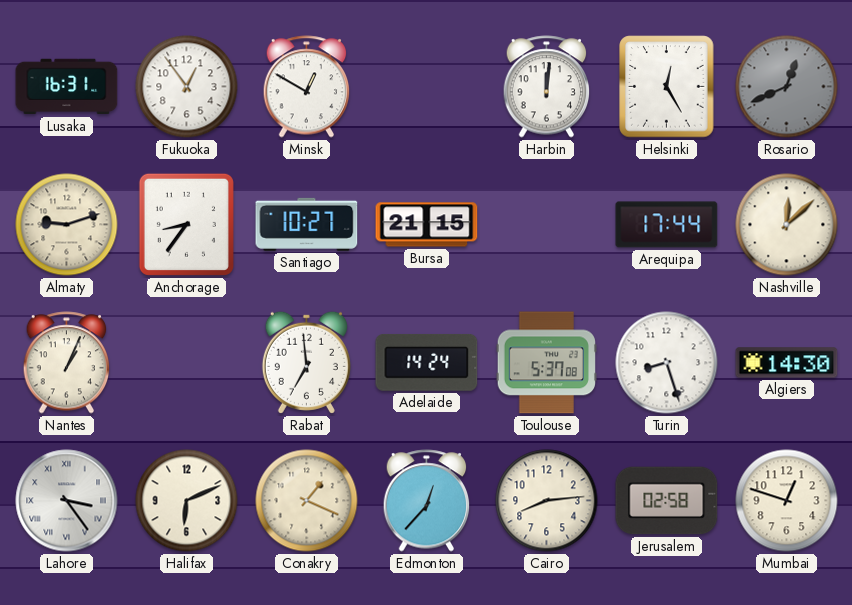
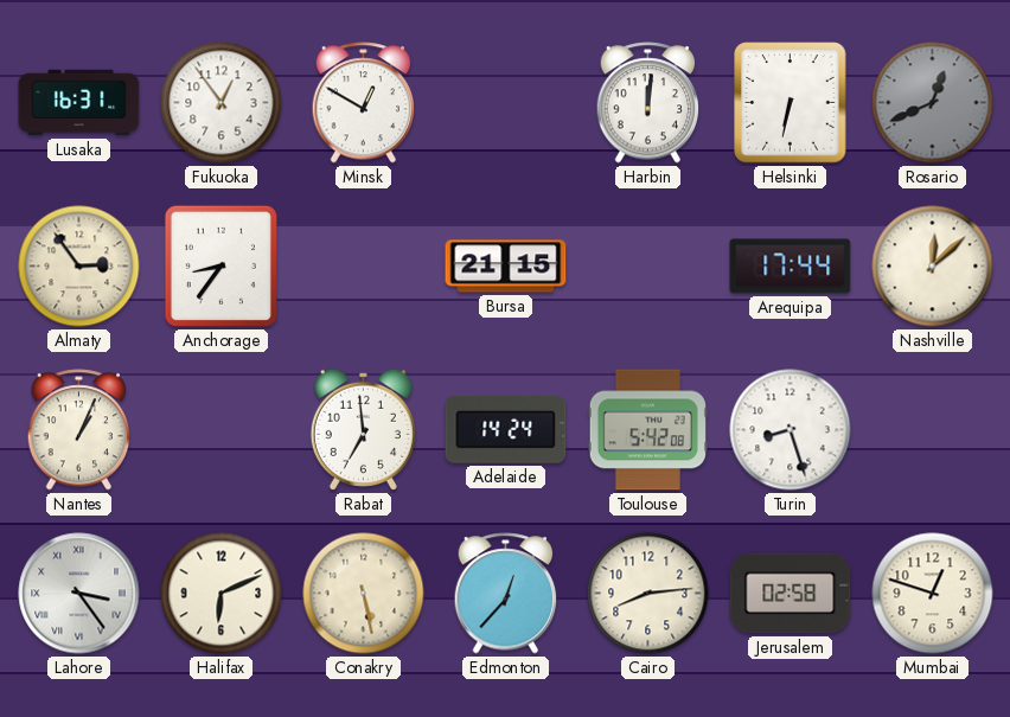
Helsinki: 12:25 -> 6:32 (791, 103)
Almaty: 9:12 -> 2:54 (79, 267)
Santiago: 10:27 -> none (307, 224)
Toulouse: 5:37 -> 5:42 (647, 430)
Algiers: 14:30 -> none (787, 363)
Conakry: 1:19 -> 5:28 (364, 594)
